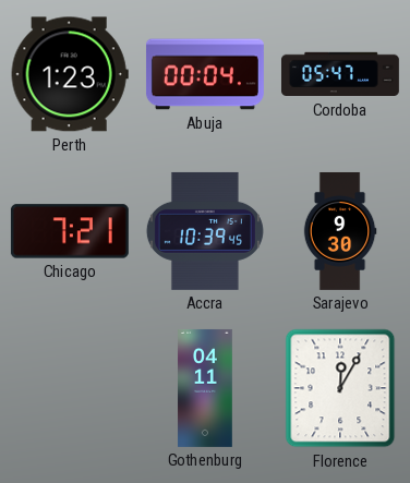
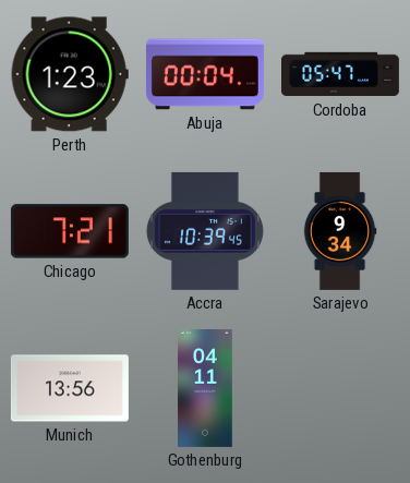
Sarajevo: 9:30 -> 9:34 (340, 231)
Munich: none -> 13:56 (70, 388)
Florence: 12:05 -> none (340, 388)
